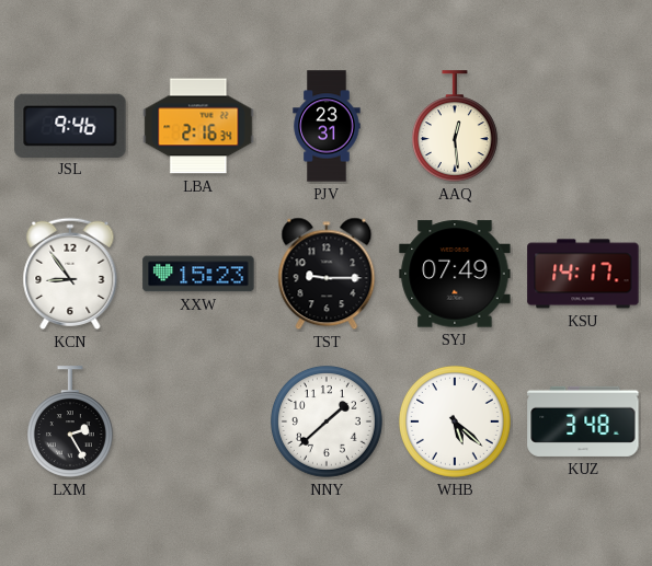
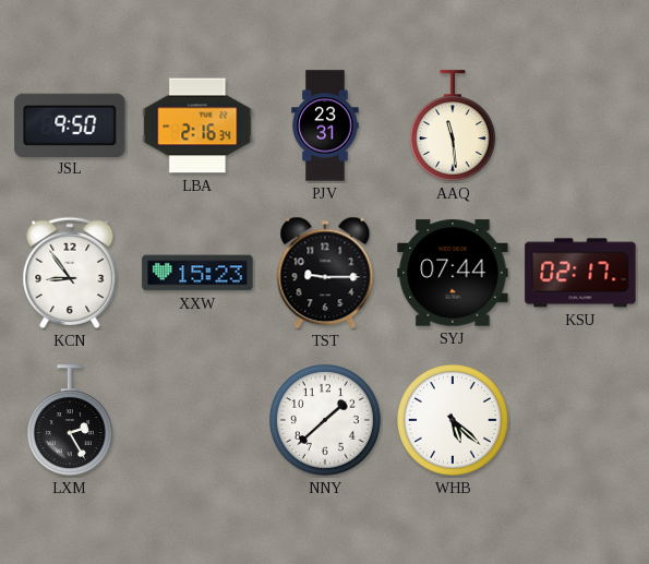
JSL: 9:46 -> 9:50 (70, 124)
AAQ: 12:29 -> 11:29 (453, 125)
SYJ: 07:49 -> 07:44 (453, 273)
KSU: 14:17 -> 02:17 (580, 273)
KUZ: 3:48 -> none (583, 421)
